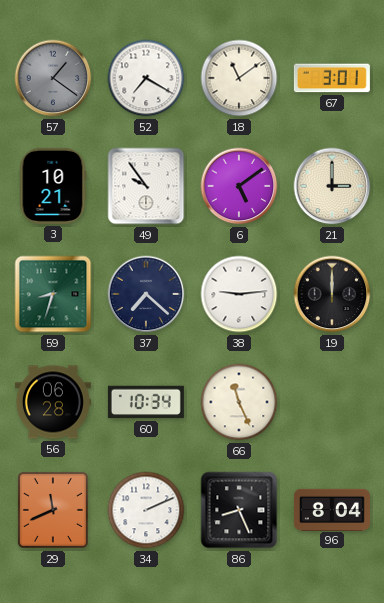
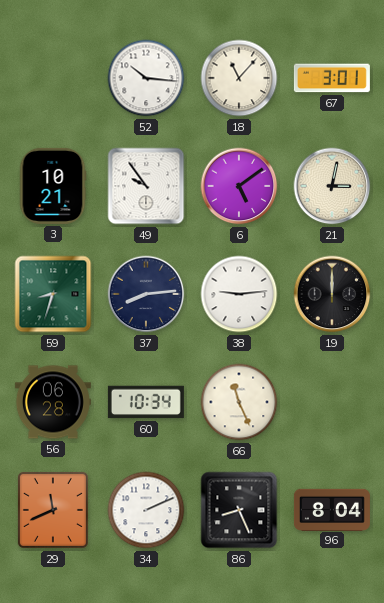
57: 1:21 -> none (53, 78)
52: 7:20 -> 10:16 (146, 78)
18: 11:09 -> 11:07 (239, 78)
21: 3:00 -> 3:02 (332, 186)
37: 7:22 -> 8:14 (146, 294)
